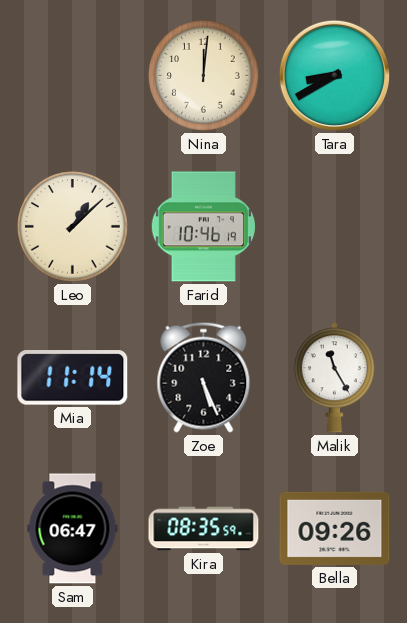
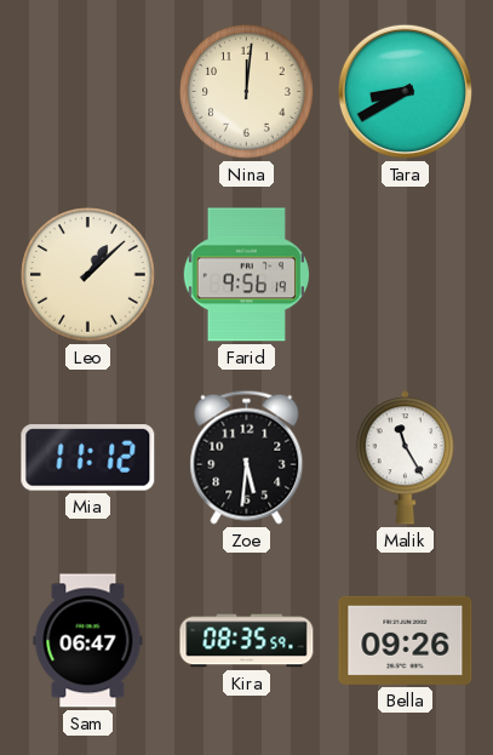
Farid: 10:46 -> 9:56 (246, 275)
Mia: 11:14 -> 11:12 (88, 458)
Zoe: 5:26 -> 5:31 (247, 457)
